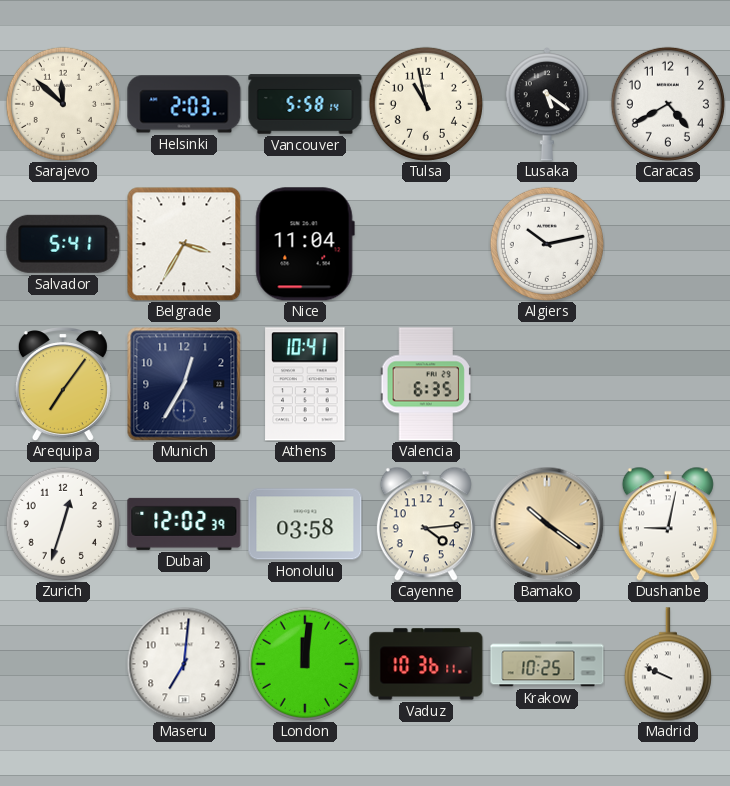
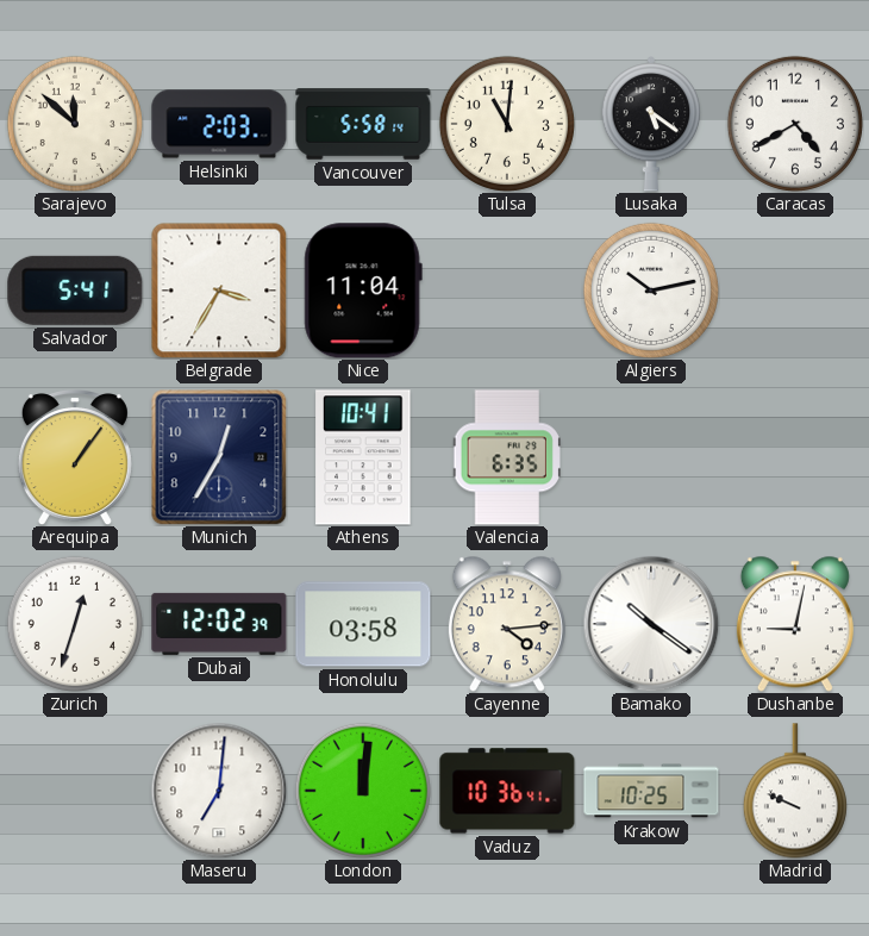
Tulsa: 10:58 -> 11:01 (507, 124)
Arequipa: 7:06 -> 1:06 (75, 457)
Bamako dial: champagne -> white (651, 624)
Vaduz: 10:36:11 -> 10:36:41 (507, 791)
